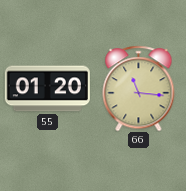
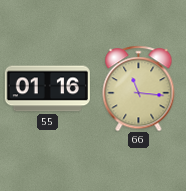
55: 01:20 -> 01:16 (47, 89)
